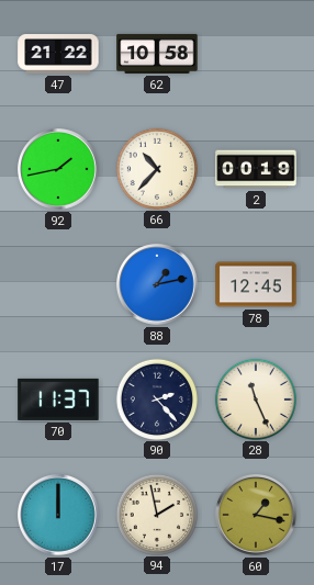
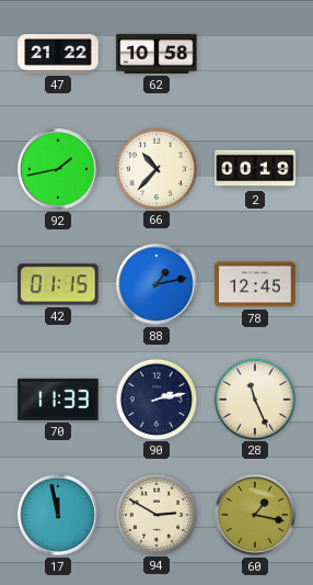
42: none -> 01:15 (58, 284)
70: 11:37 -> 11:33 (58, 400)
90: 2:23 -> 2:13 (155, 398)
17: 12:00 -> 11:58 (59, 516)
94: 1:58 -> 2:50 (155, 514)
